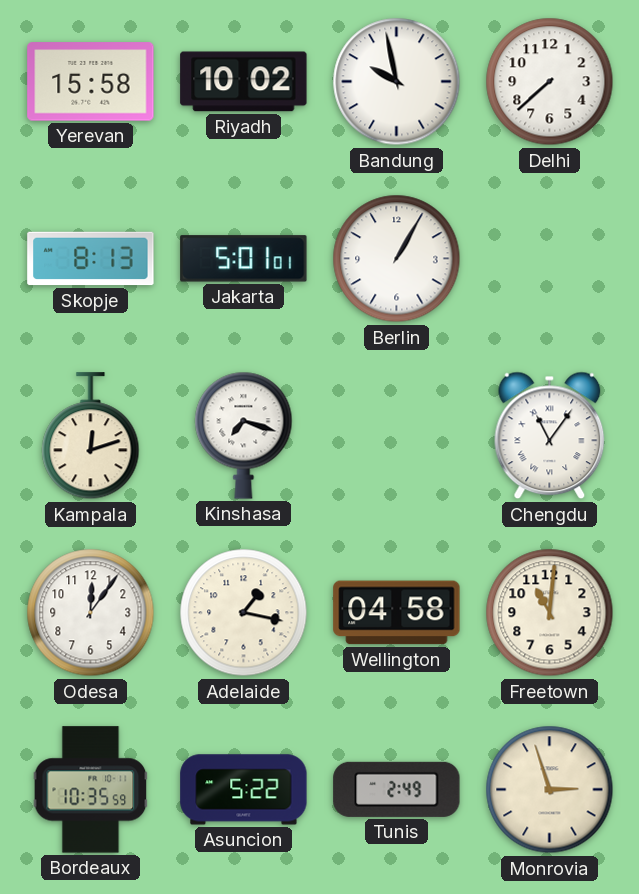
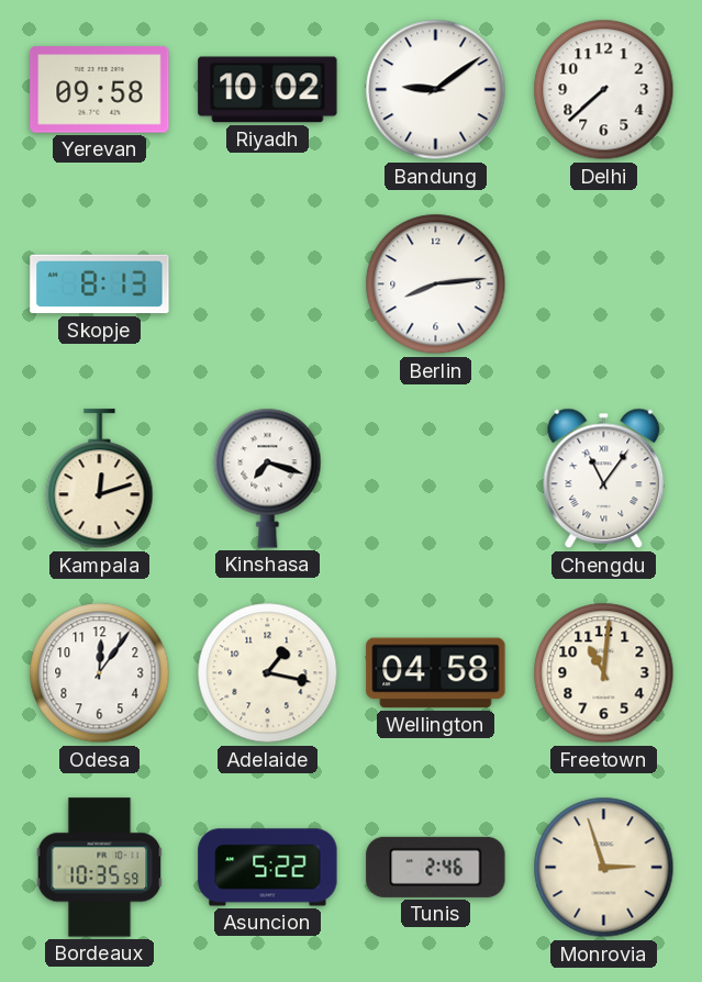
Yerevan: 15:58 -> 09:58 (100, 90)
Bandung: 9:58 -> 9:09 (436, 90)
Jakarta: 5:01 -> none (244, 259)
Berlin: 1:05 -> 8:14 (436, 284)
Tunis: 2:49 -> 2:46 (436, 867)
